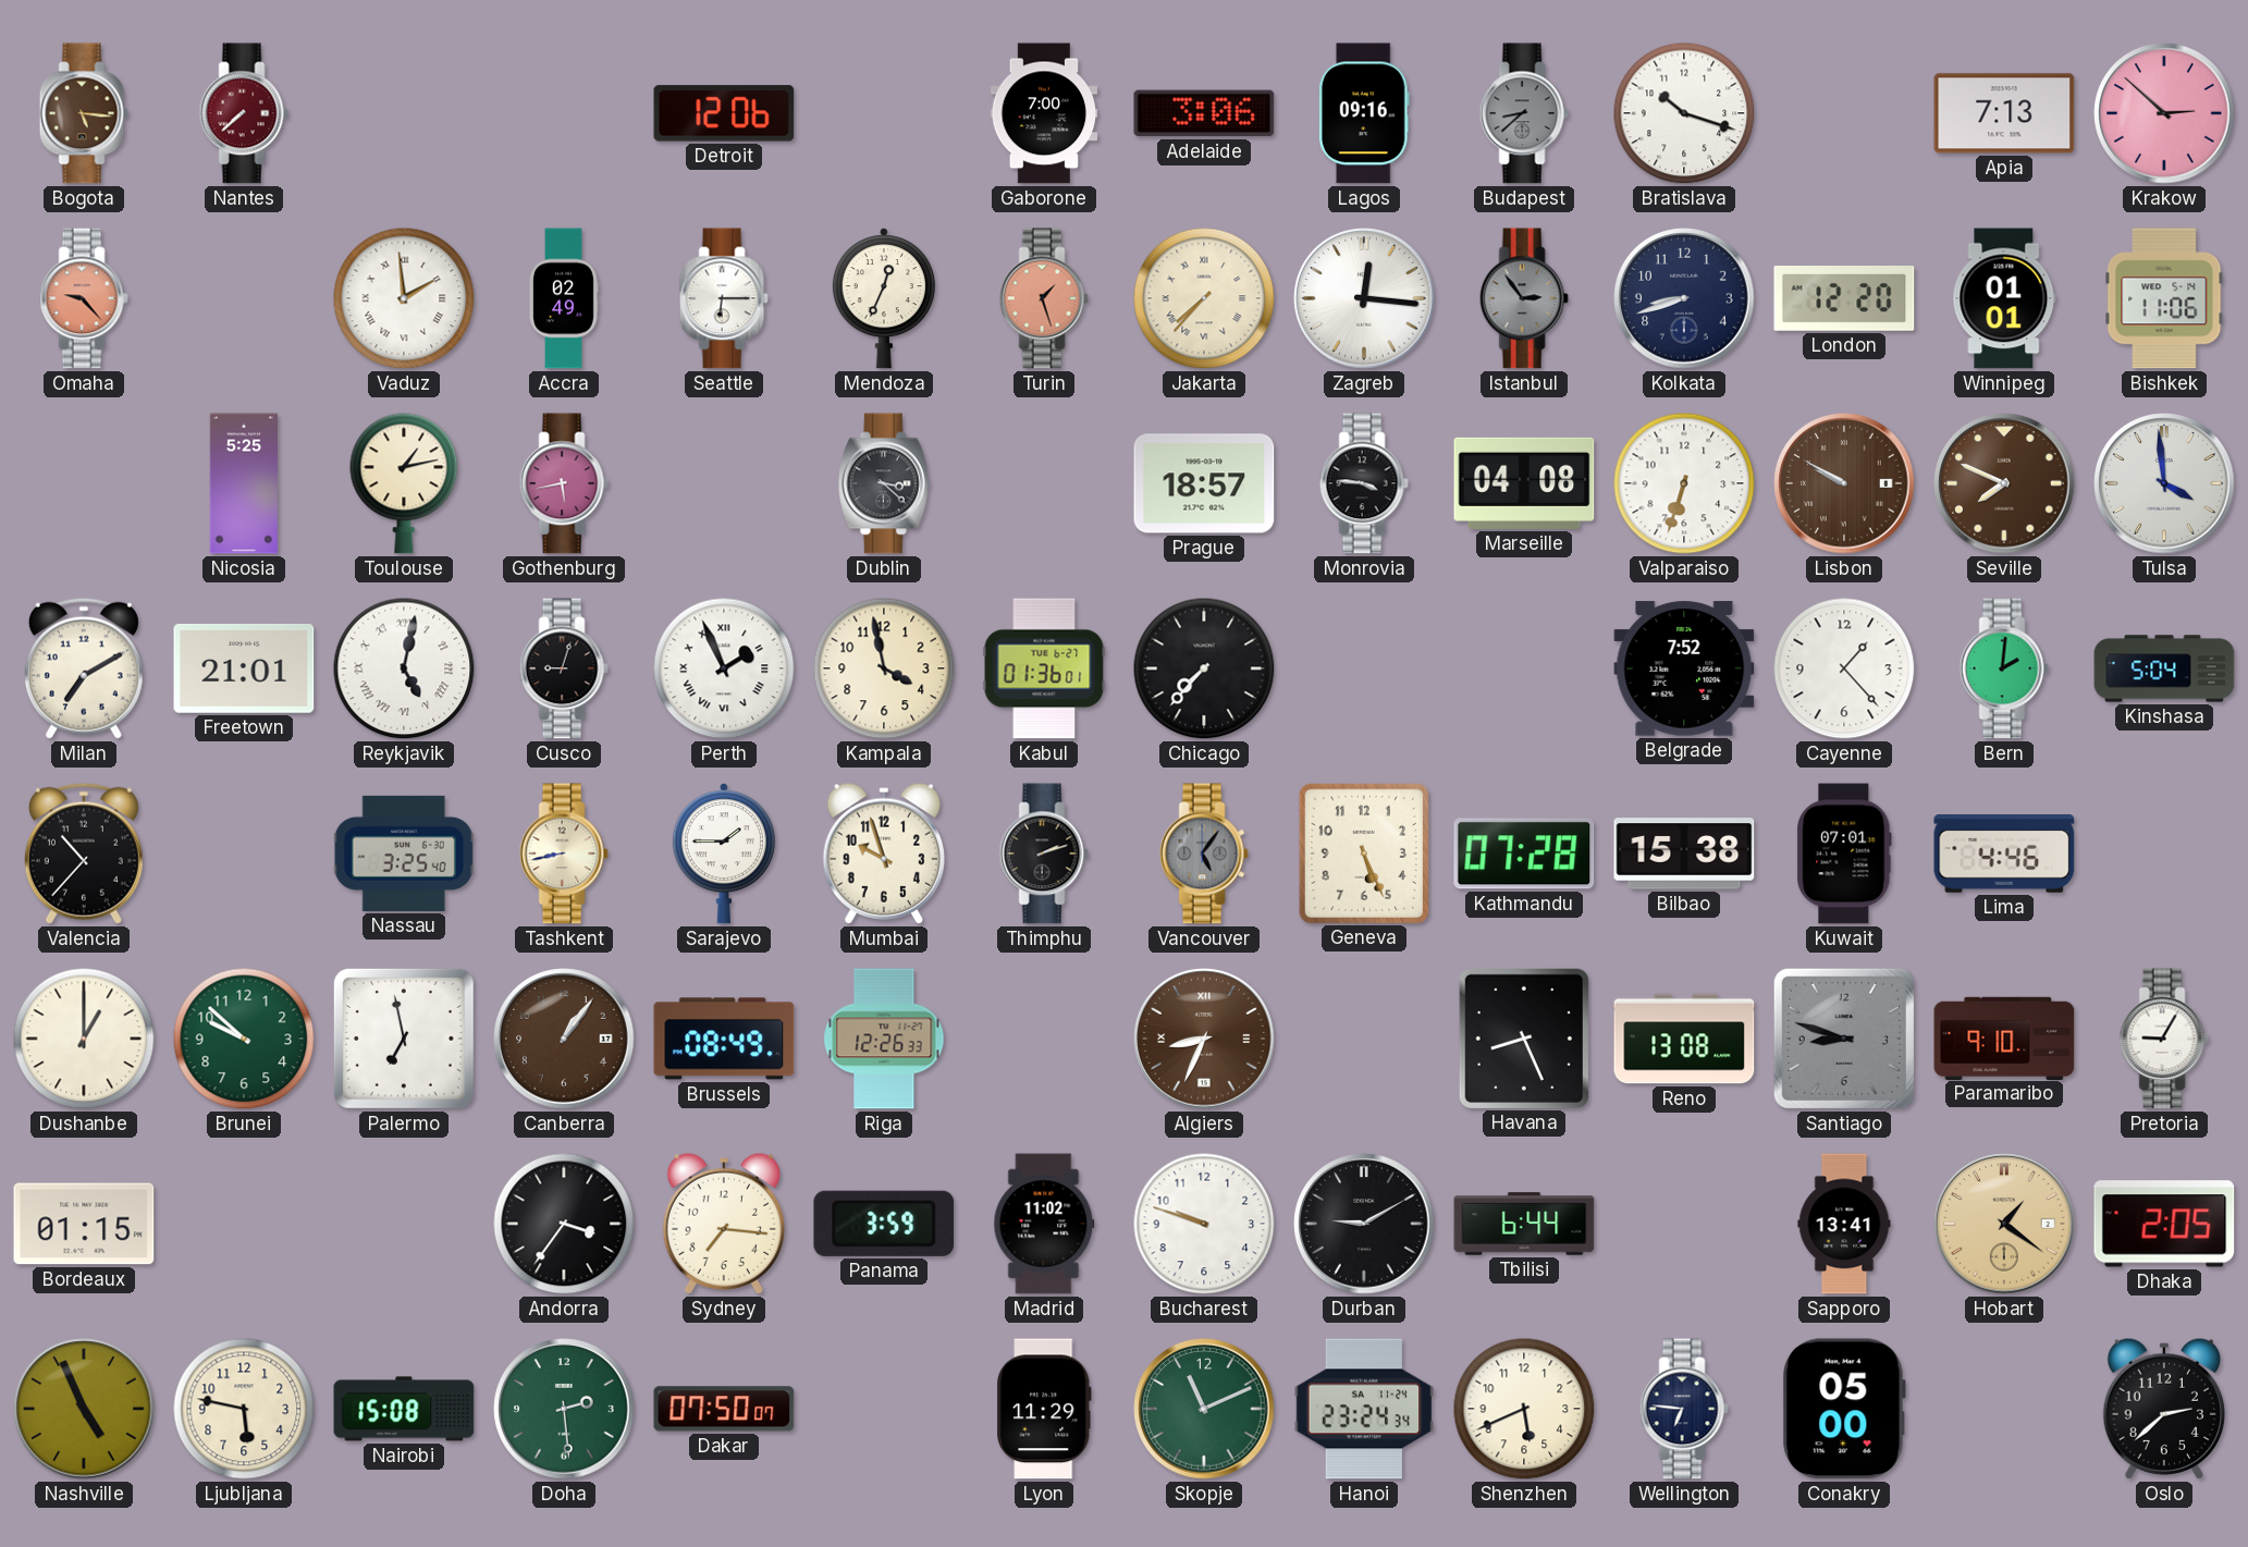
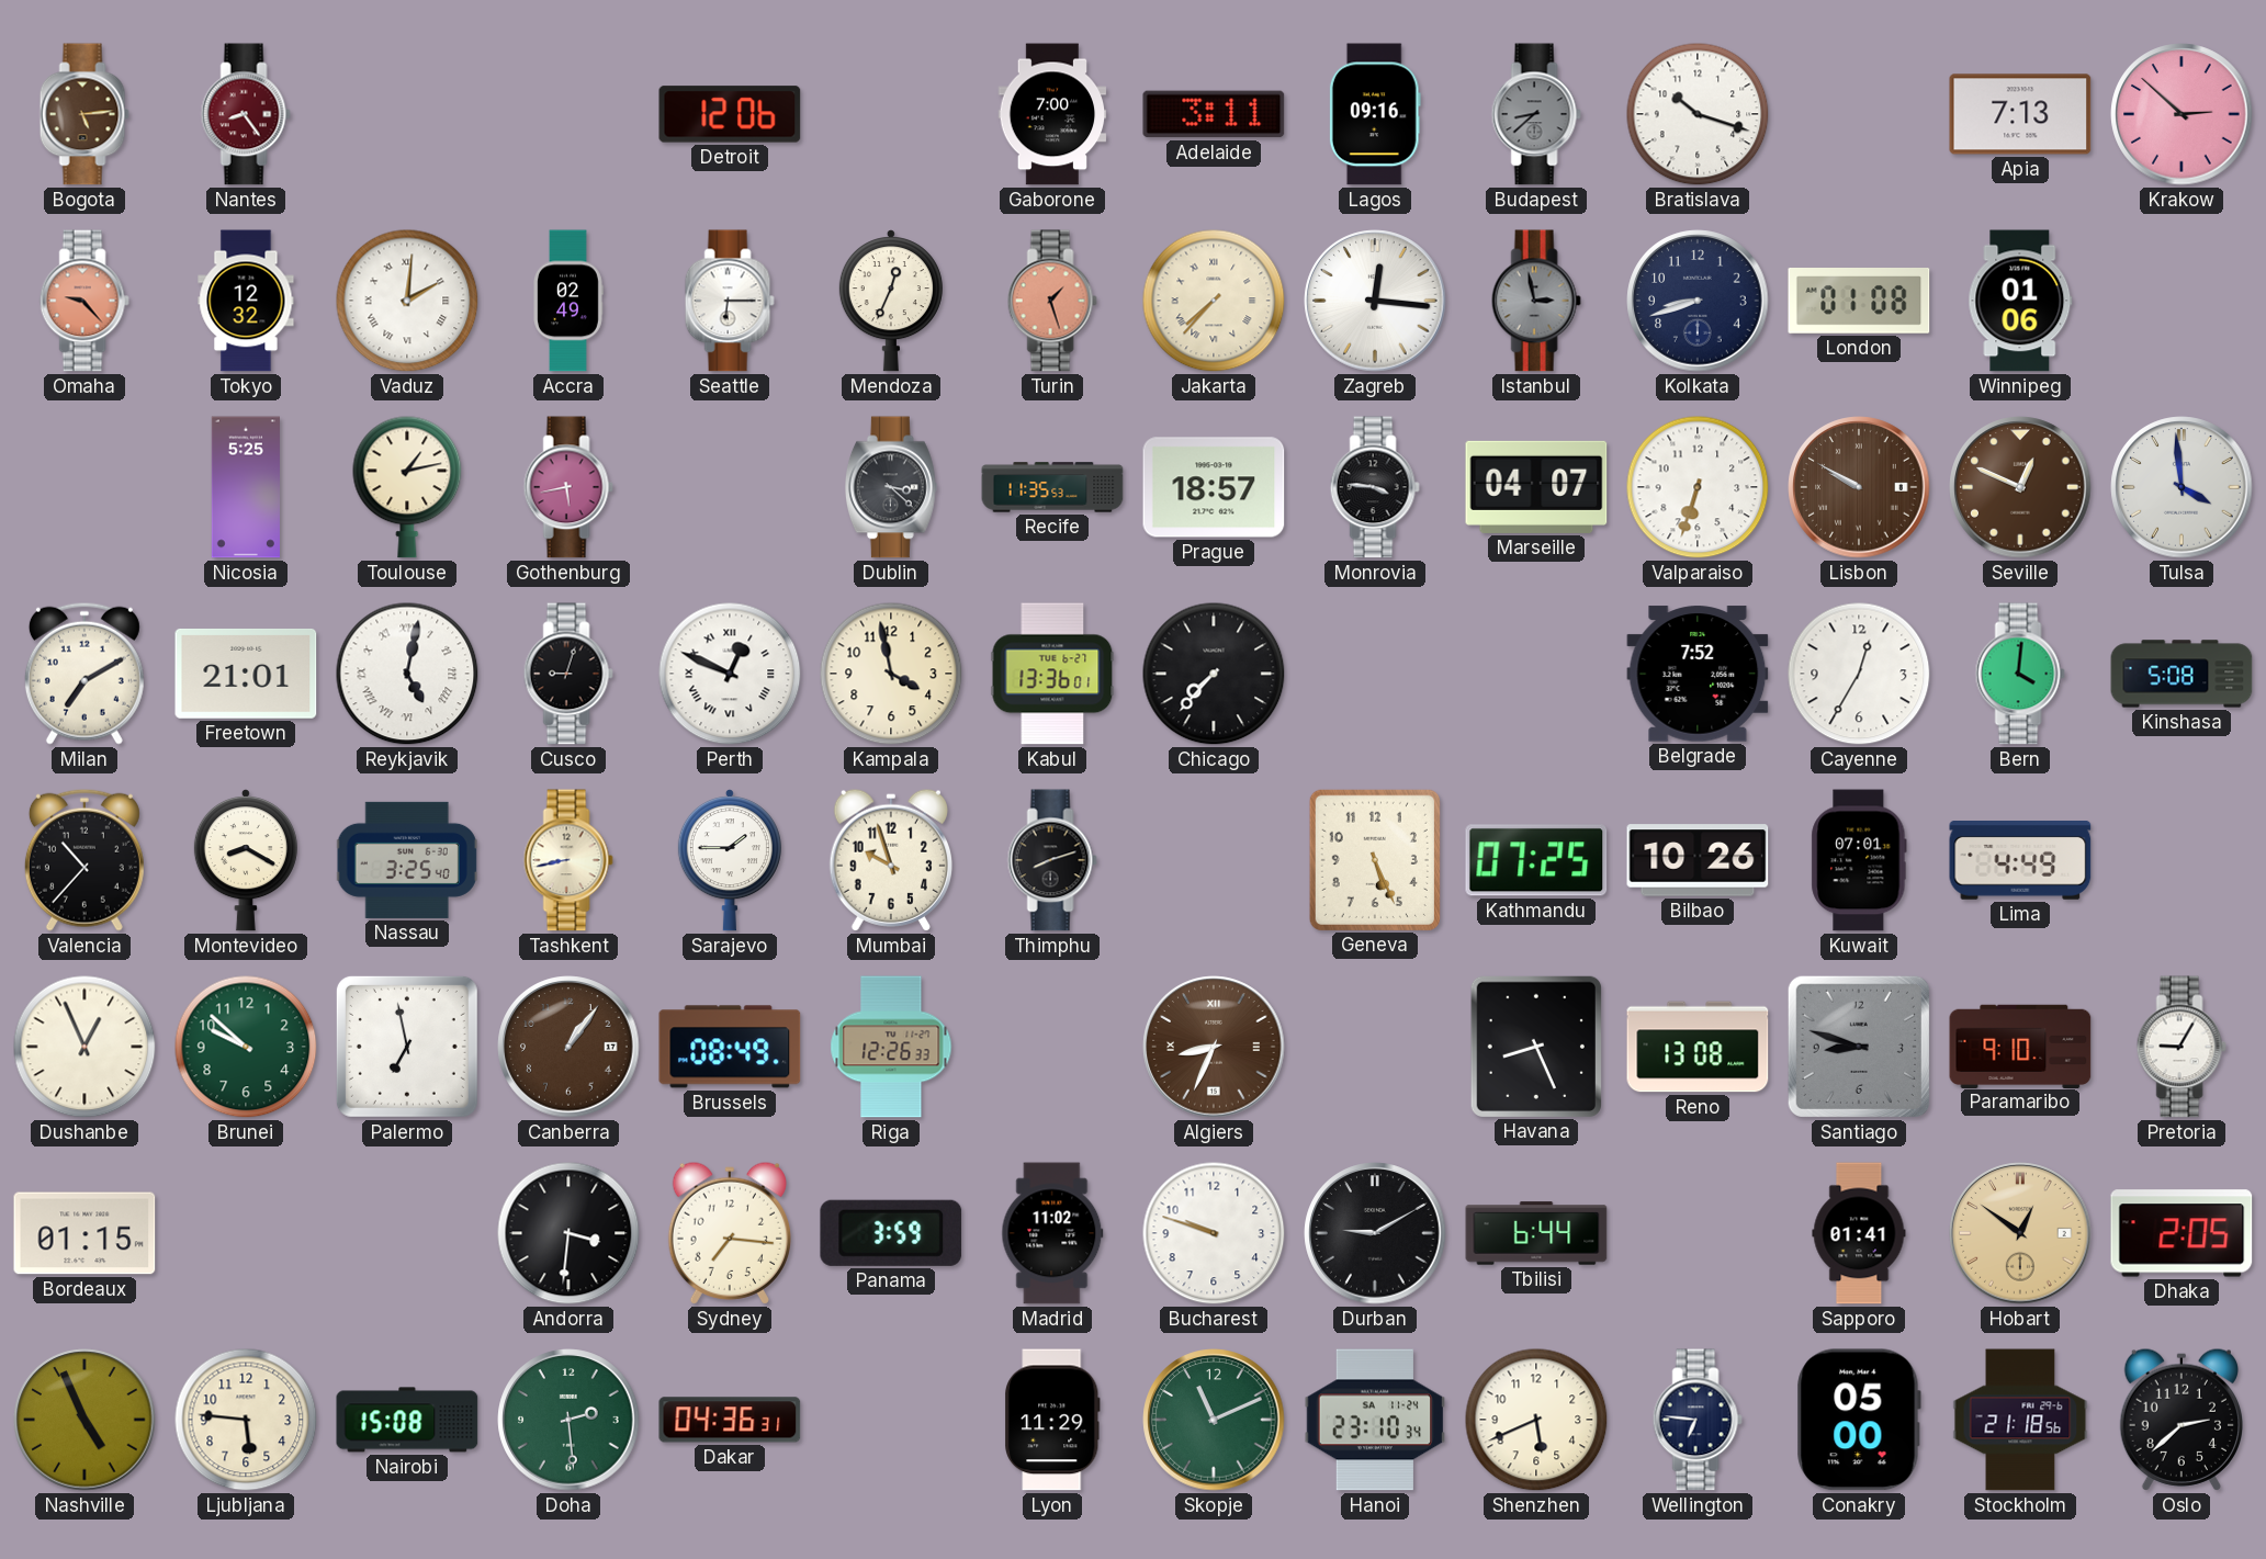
Bogota: 5:16 -> 5:14 (84, 114)
Nantes: 7:38 -> 8:24 (246, 114)
Adelaide: 3:06 -> 3:11 (1214, 114)
Tokyo: none -> 12:32 (246, 301)
Vaduz: 1:59 -> 2:01 (407, 301)
Istanbul: 2:54 -> 2:58 (1536, 301)
London: 12:20 -> 01:08 (1859, 302)
Winnipeg: 01:01 -> 01:06 (2020, 301)
Bishkek: 11:06 -> none (2164, 298)
Recife: none -> 11:35 (1052, 487)
Marseille: 04:08 -> 04:07 (1536, 487)
Seville: 7:49 -> 12:49 (2020, 487)
Perth: 1:56 -> 12:49 (730, 674)
Kabul: 01:36 -> 13:36 (1052, 674)
Cayenne: 1:23 -> 12:35 (1859, 674)
Bern: 2:01 -> 4:01 (2020, 674)
Kinshasa: 5:04 -> 5:08 (2182, 674)
Montevideo: none -> 8:20 (246, 860)
Thimphu: 2:12 -> 8:12 (1052, 860)
Vancouver: 5:06 -> none (1204, 854)
Kathmandu: 07:28 -> 07:25 (1536, 860)
Bilbao: 15:38 -> 10:26 (1698, 860)
Lima: 4:46 -> 4:49 (2020, 861)
Dushanbe: 1:00 -> 12:56 (84, 1047)
Andorra: 3:36 -> 3:31 (568, 1233)
Sapporo: 13:41 -> 01:41 (1859, 1233)
Hobart: 1:21 -> 12:51 (2020, 1233)
Ljubljana: 5:47 -> 5:46 (246, 1420)
Dakar: 07:50 -> 04:36 (730, 1420)
Hanoi: 23:24 -> 23:10 (1375, 1420)
Stockholm: none -> 21:18 (2020, 1420)
